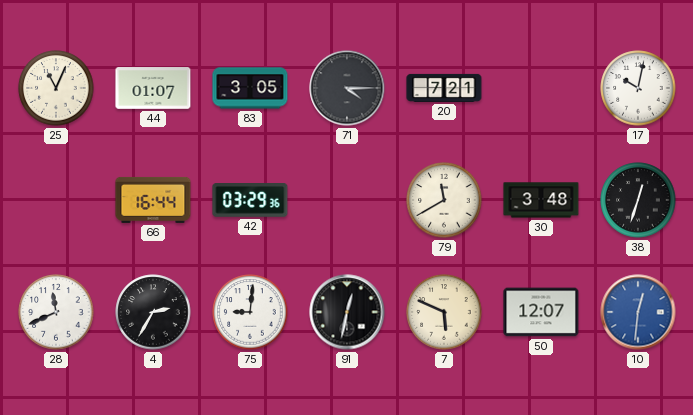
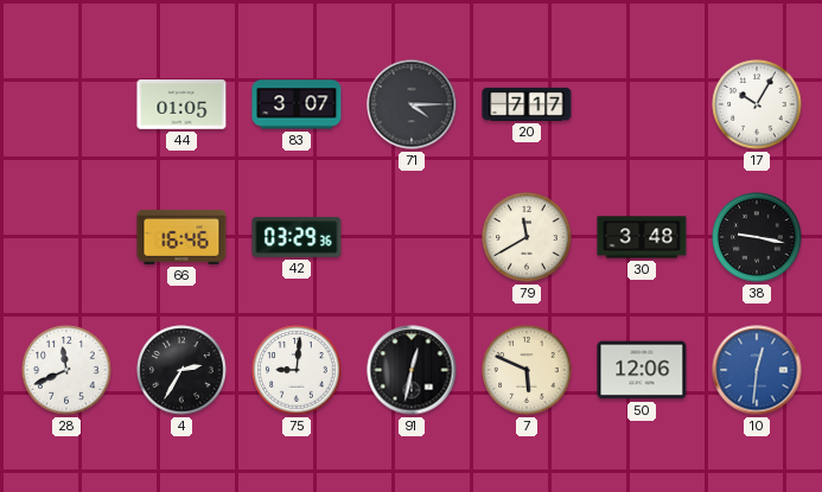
25: 11:04 -> none (56, 88)
44: 01:07 -> 01:05 (181, 104)
83: 3:05 -> 3:07 (297, 104)
20: 7:21 -> 7:17 (527, 104)
17: 10:02 -> 10:05 (757, 104)
66: 16:44 -> 16:46 (181, 237)
38: 12:33 -> 9:17 (757, 237)
50: 12:07 -> 12:06 (642, 370)
